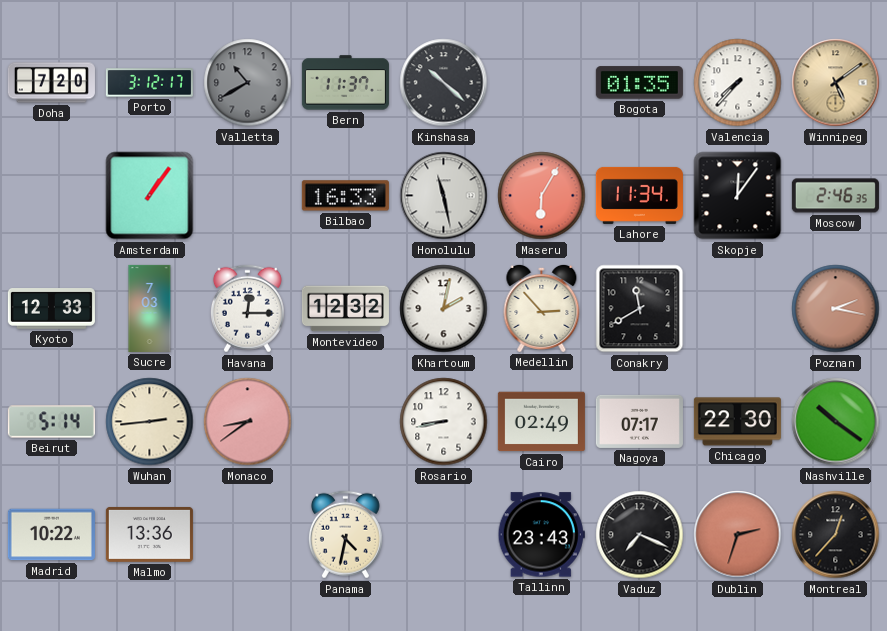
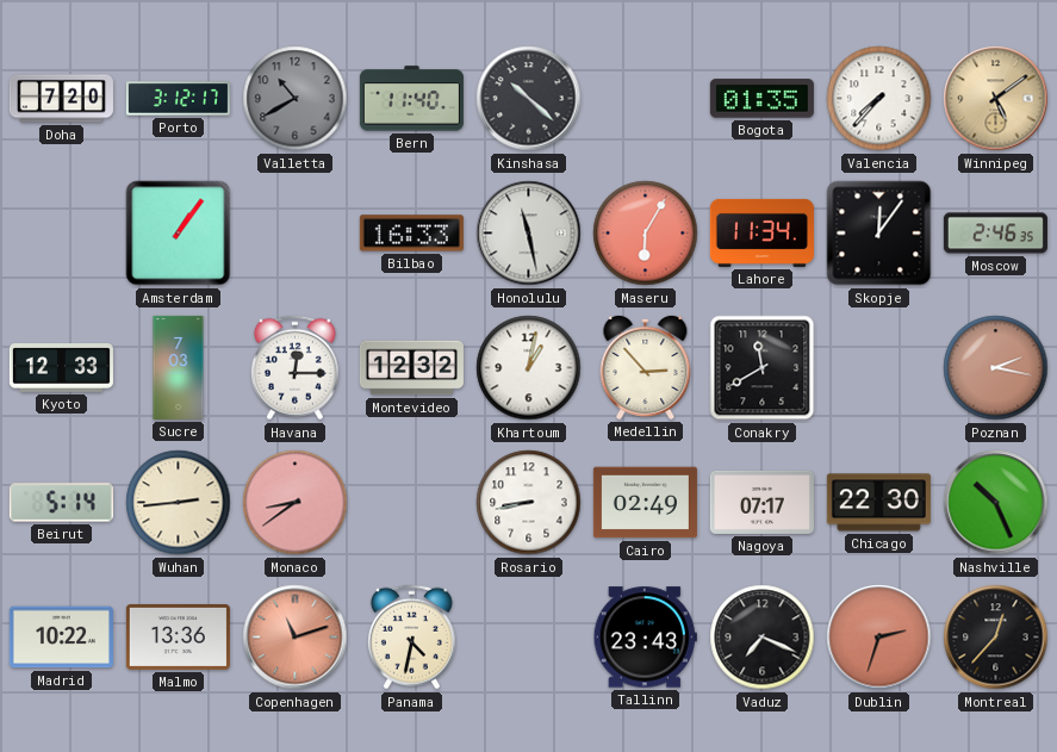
Bern: 11:37 -> 11:40 (411, 99)
Khartoum: 2:02 -> 1:02 (529, 368)
Nashville: 10:21 -> 10:26 (996, 503)
Copenhagen: none -> 11:12 (296, 638)
